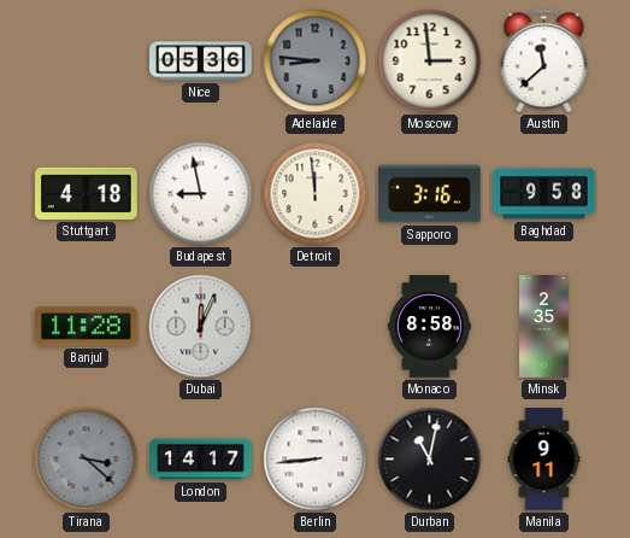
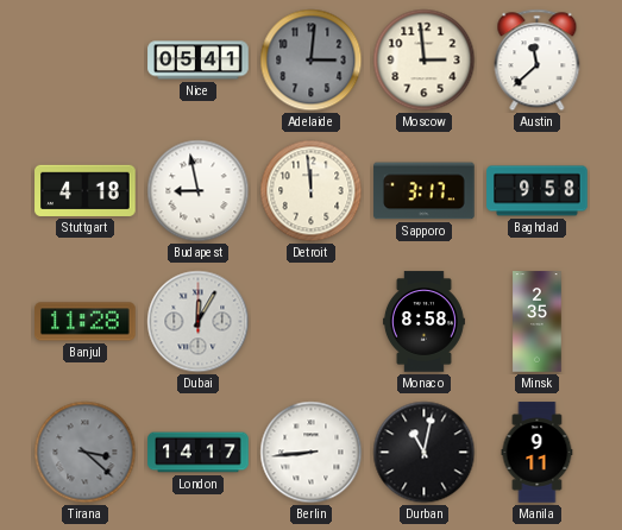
Nice: 05:36 -> 05:41 (199, 61)
Adelaide: 8:46 -> 3:01 (312, 61)
Sapporo: 3:16 -> 3:17 (425, 191)
Dubai: 12:04 -> 12:05 (199, 322)
